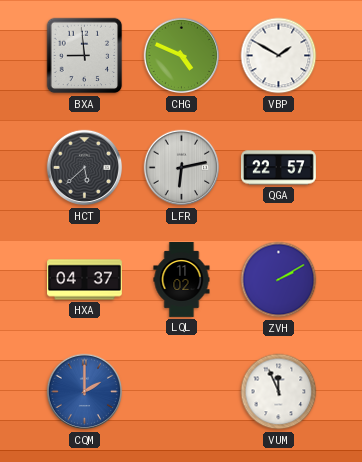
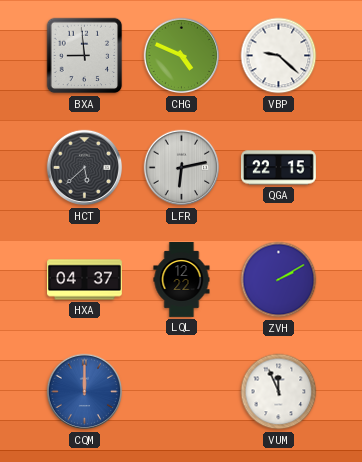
VBP: 1:50 -> 9:22 (279, 56)
QGA: 22:57 -> 22:15 (279, 168)
LQL: 11:02 -> 12:22 (182, 280)
CQM: 2:00 -> 12:00 (85, 392)
